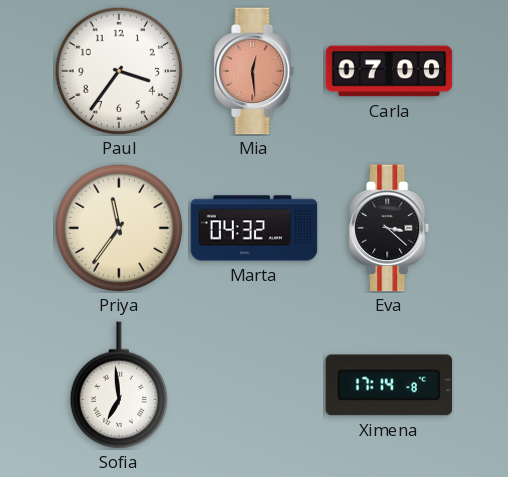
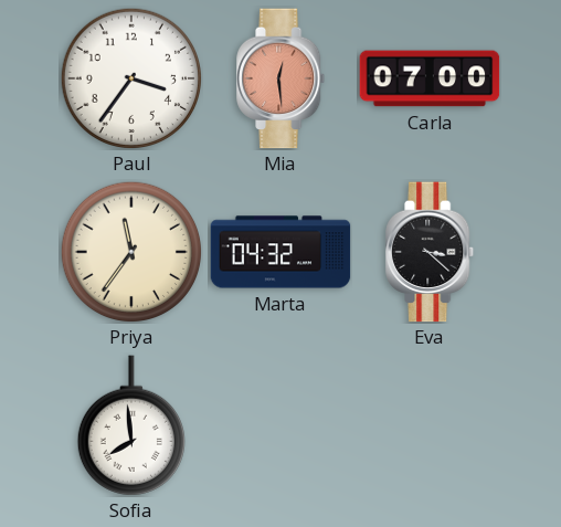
Sofia: 6:59 -> 7:59 (131, 425)
Ximena: 17:14 -> none (389, 385)
